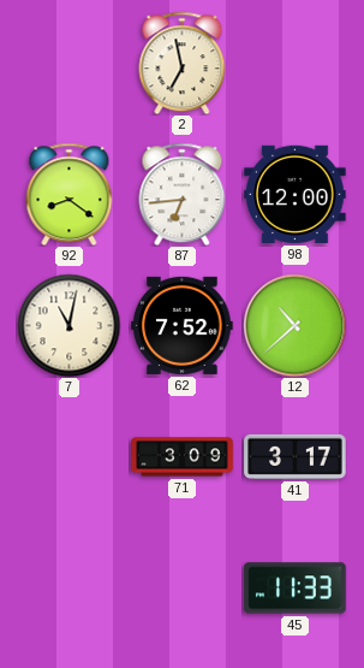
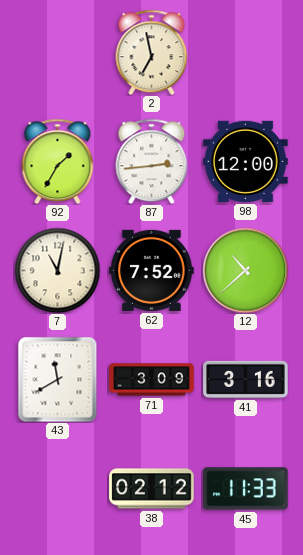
92: 8:21 -> 1:35 (58, 161)
87: 6:44 -> 2:44 (152, 161)
43: none -> 11:40 (58, 379)
41: 3:17 -> 3:16 (246, 379)
38: none -> 02:12 (152, 489)
